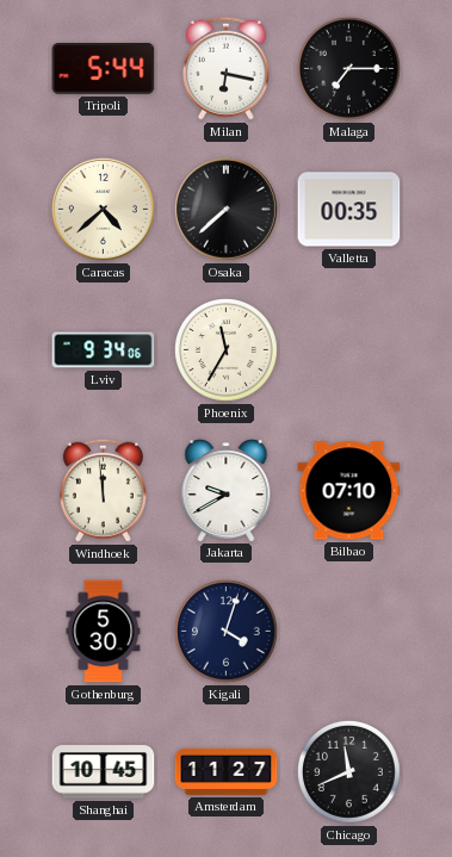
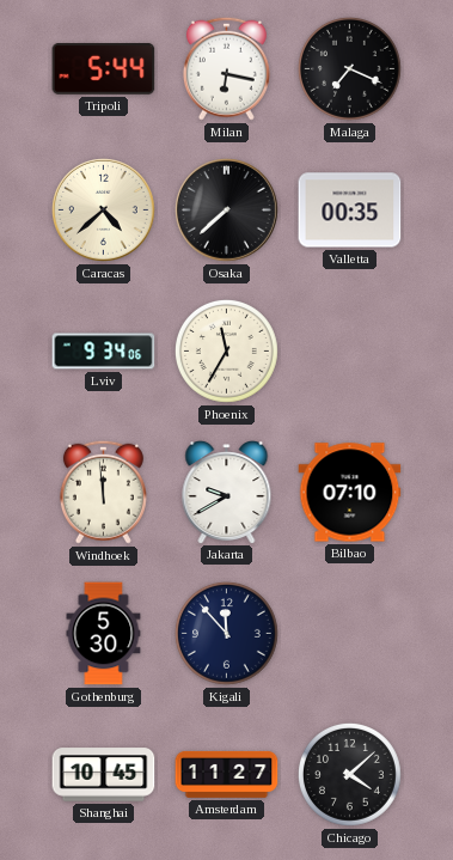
Malaga: 7:15 -> 7:19 (349, 68)
Kigali: 4:03 -> 11:53 (226, 633)
Chicago: 11:41 -> 4:08 (349, 774)
